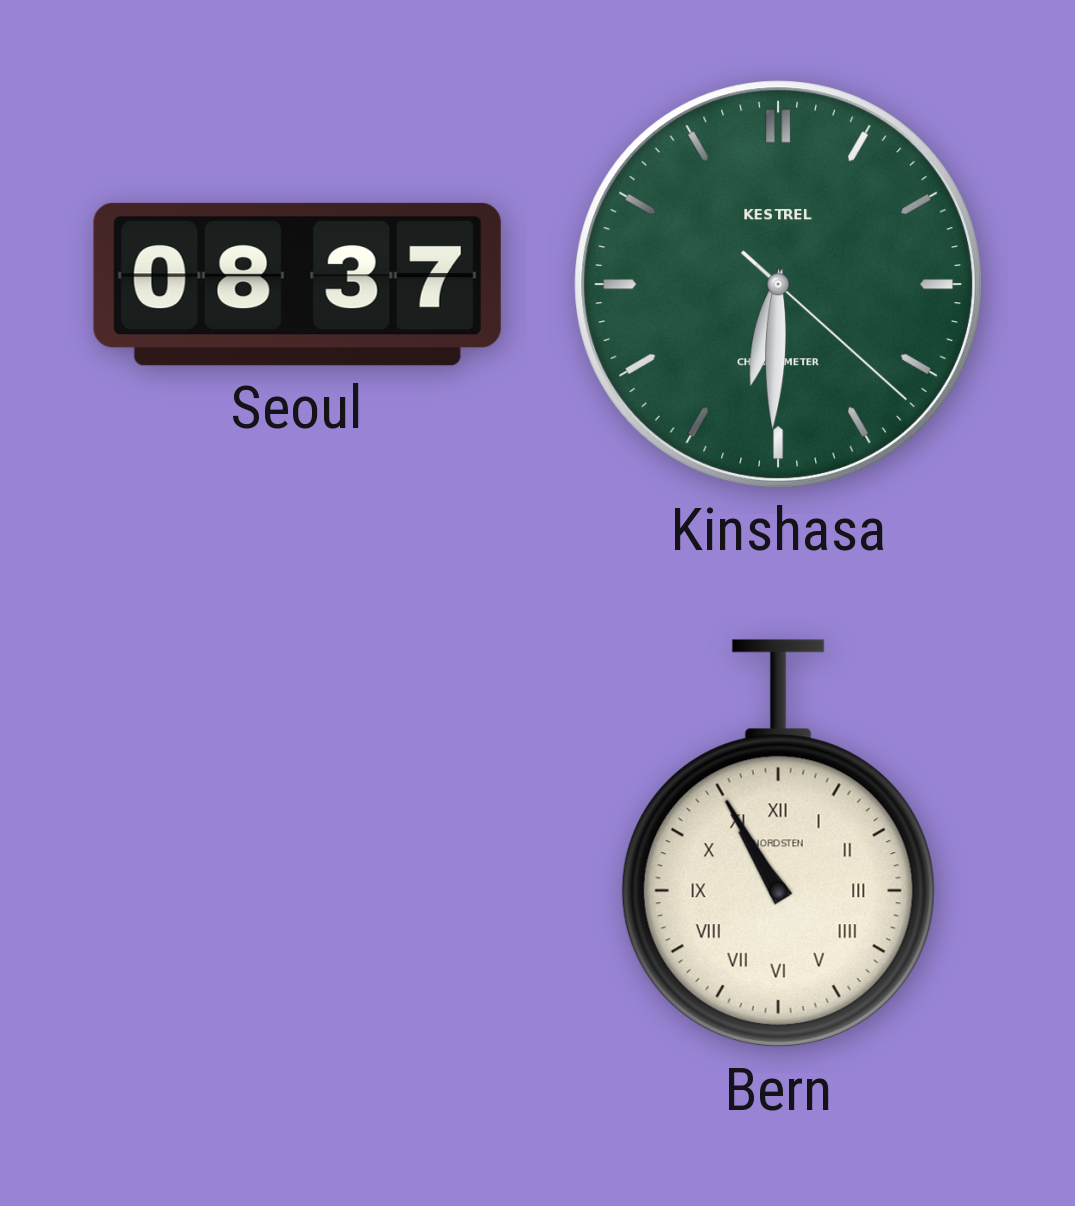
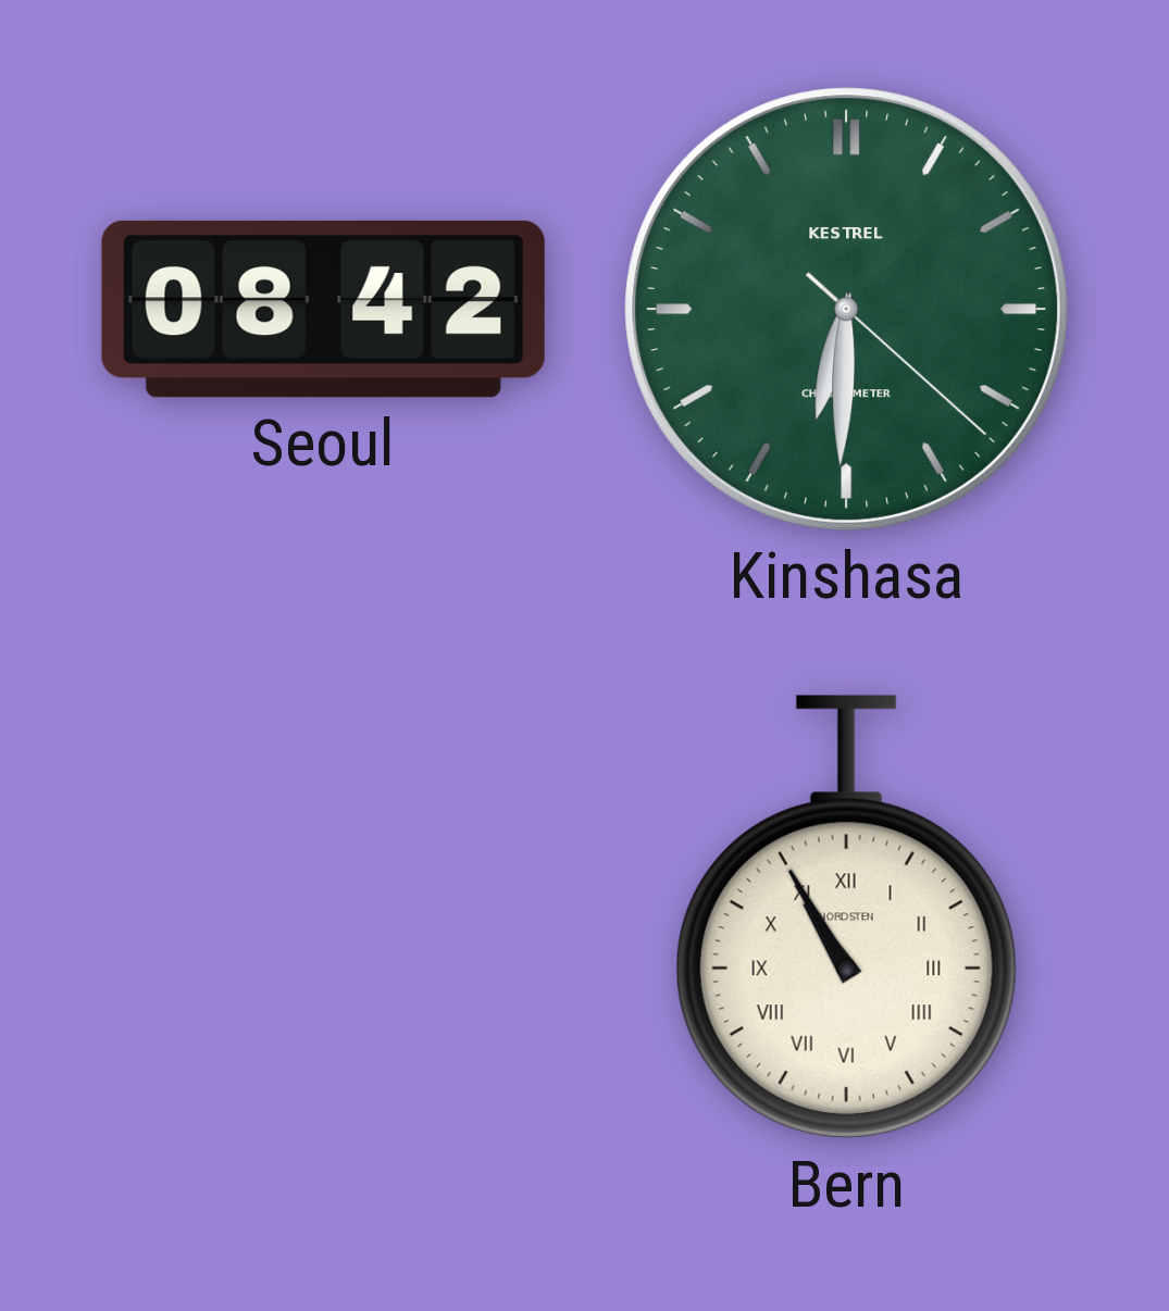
Seoul: 08:37 -> 08:42 (323, 309)
